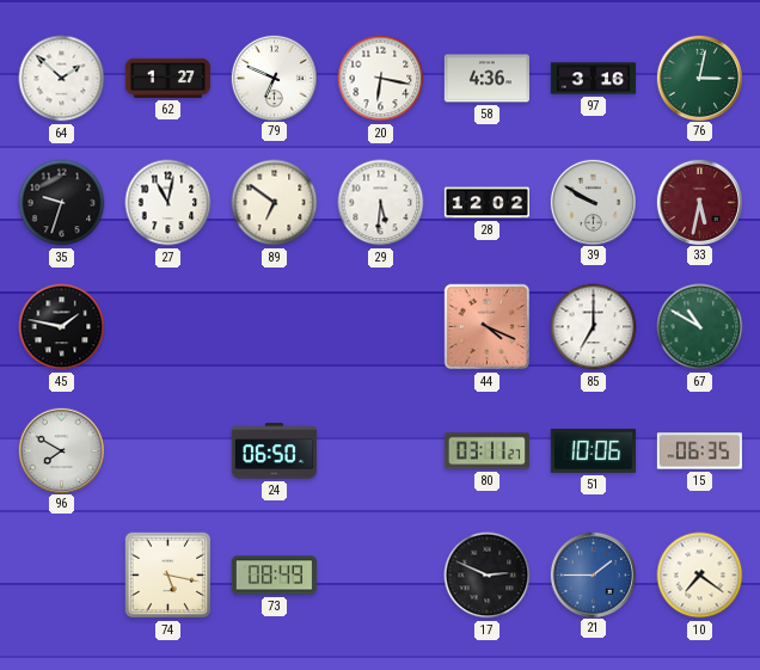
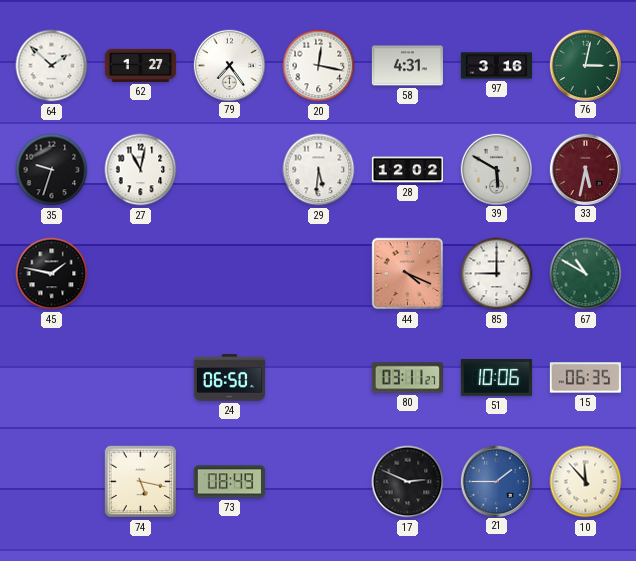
79: 6:49 -> 7:24 (229, 65)
20: 6:17 -> 12:17 (319, 66)
58: 4:36 -> 4:31 (407, 66)
89: 6:51 -> none (275, 203)
39: 9:50 -> 5:50 (496, 169)
85: 7:00 -> 9:00 (497, 274)
96: 7:50 -> none (61, 450)
10: 7:21 -> 11:53 (586, 482)
